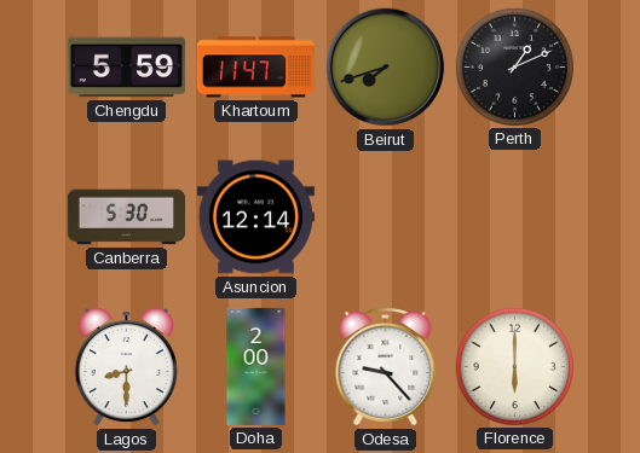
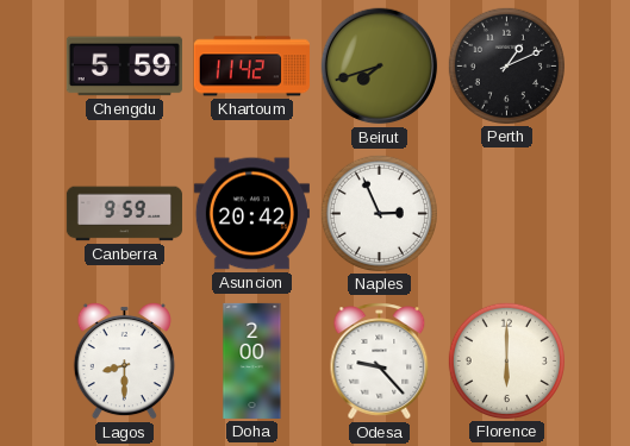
Khartoum: 11:47 -> 11:42 (251, 67)
Canberra: 5:30 -> 9:59 (124, 214)
Asuncion: 12:14 -> 20:42 (251, 214)
Naples: none -> 2:56 (379, 213)
